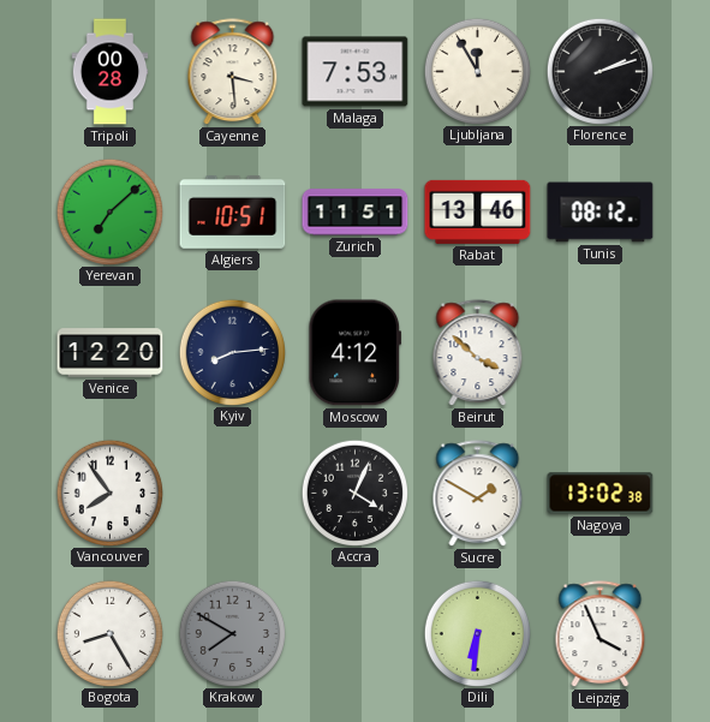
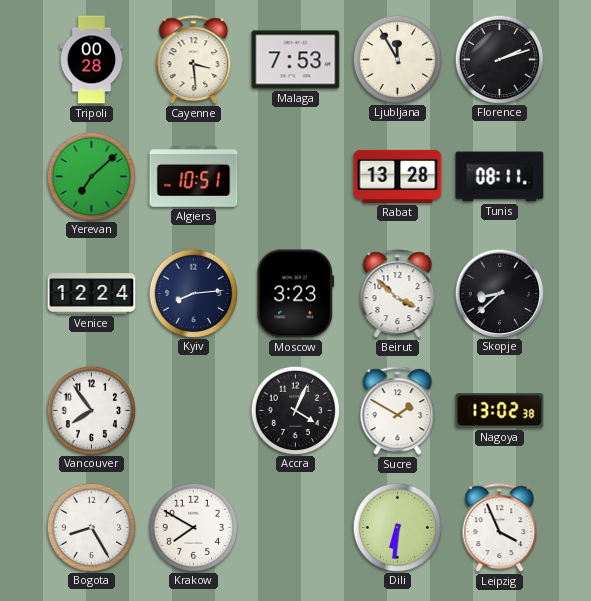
Zurich: 11:51 -> none (356, 213)
Rabat: 13:46 -> 13:28 (398, 176)
Tunis: 08:12 -> 08:11 (500, 177)
Venice: 12:20 -> 12:24 (92, 294)
Moscow: 4:12 -> 3:23 (295, 294)
Skopje: none -> 8:38 (499, 293)
Krakow dial: grey -> white (193, 527)
